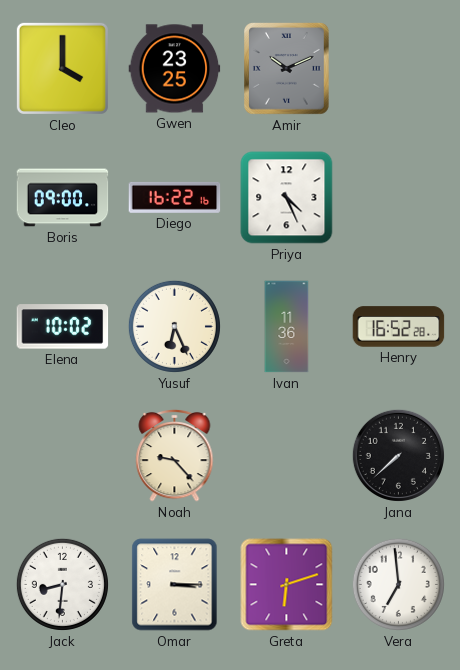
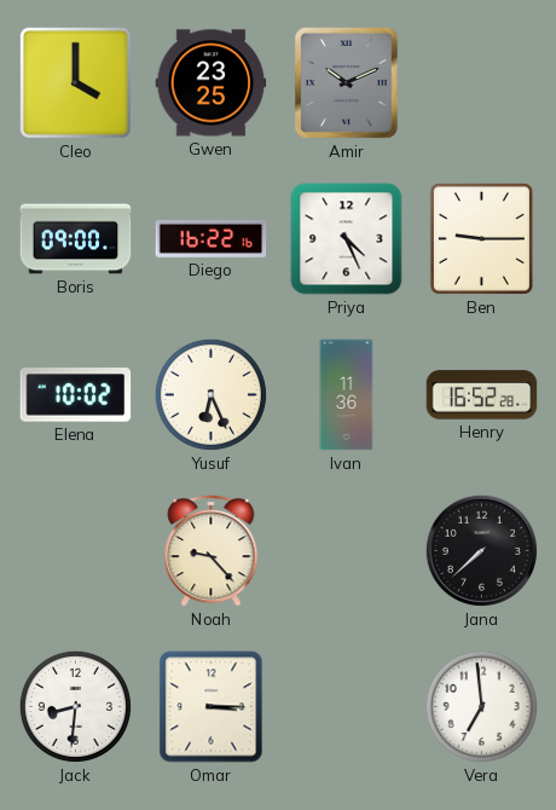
Ben: none -> 9:15 (481, 238)
Greta: 6:12 -> none (287, 585)
